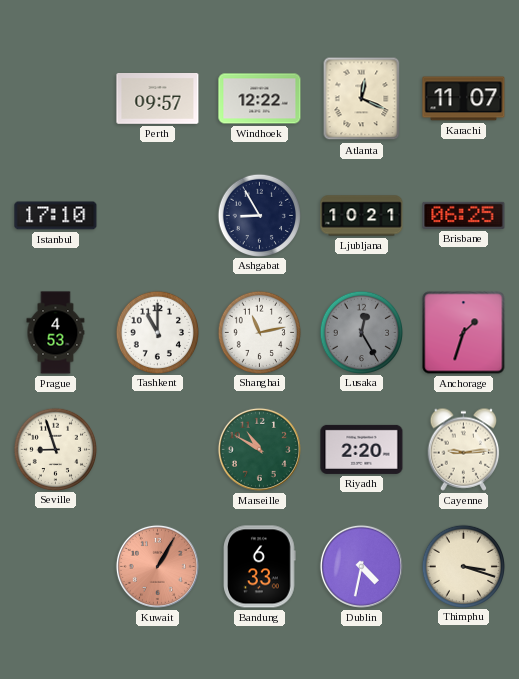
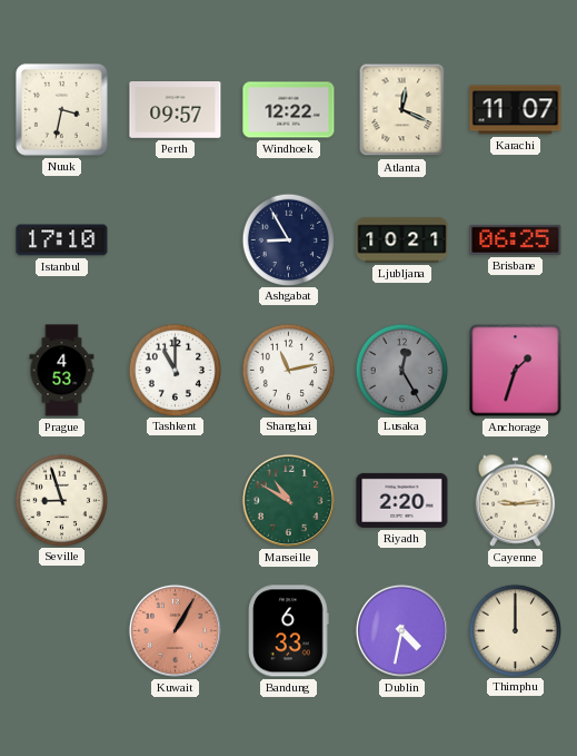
Nuuk: none -> 3:32 (61, 109)
Thimphu: 3:18 -> 12:00 (515, 630)
